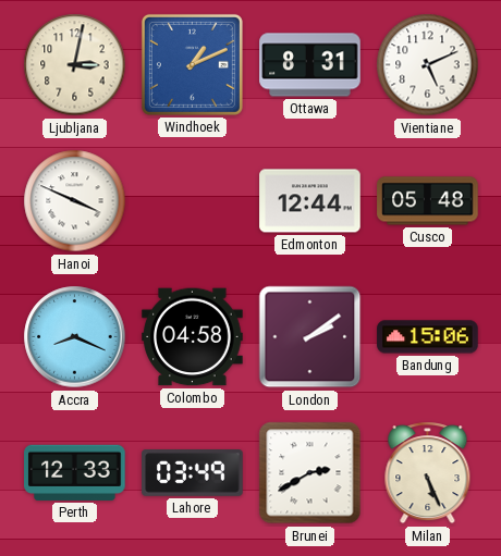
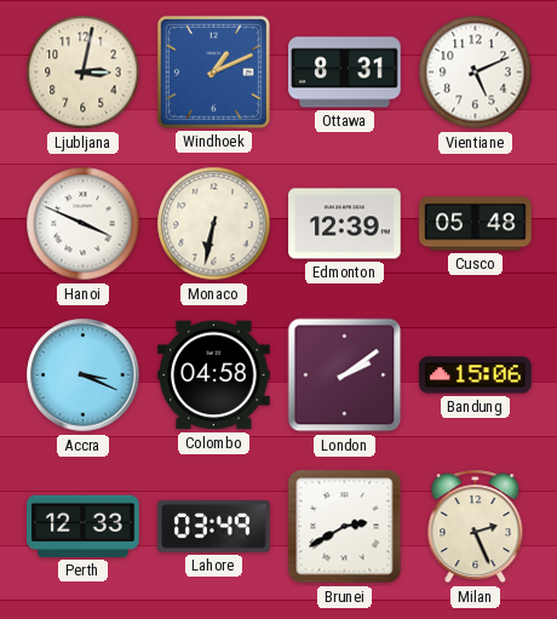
Monaco: none -> 6:32 (214, 224)
Edmonton: 12:44 -> 12:39 (345, 224)
Accra: 8:19 -> 3:19 (84, 376)
Milan: 5:26 -> 2:26 (476, 527)
